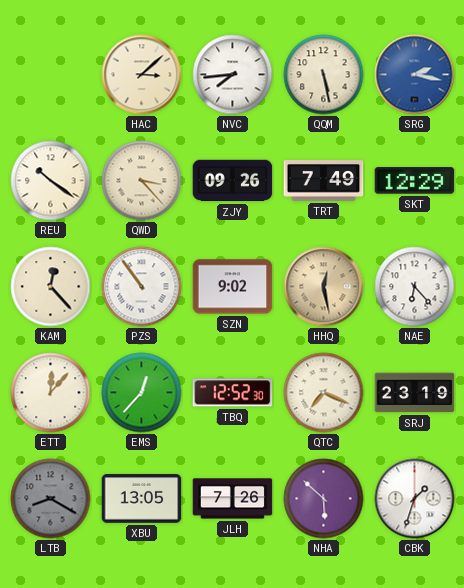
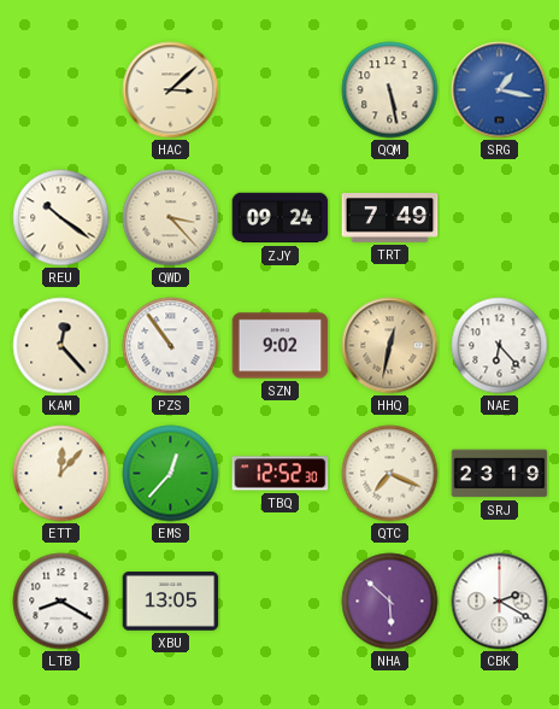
NVC: 7:44 -> none (233, 75)
SRG: 2:17 -> 1:17 (500, 90)
ZJY: 09:26 -> 09:24 (281, 218)
SKT: 12:29 -> none (415, 181)
HHQ: 12:28 -> 12:32 (390, 346)
LTB dial: grey -> white (61, 602)
JLH: 7:26 -> none (233, 499)
CBK: 1:33 -> 2:20 (500, 602)
